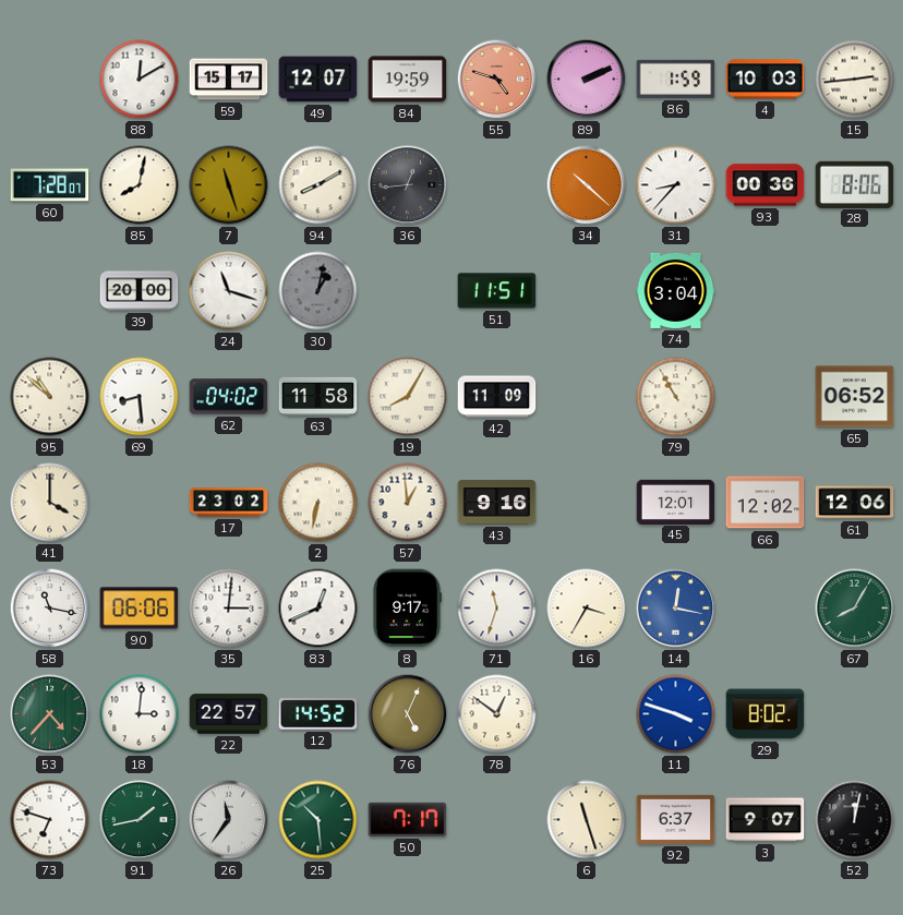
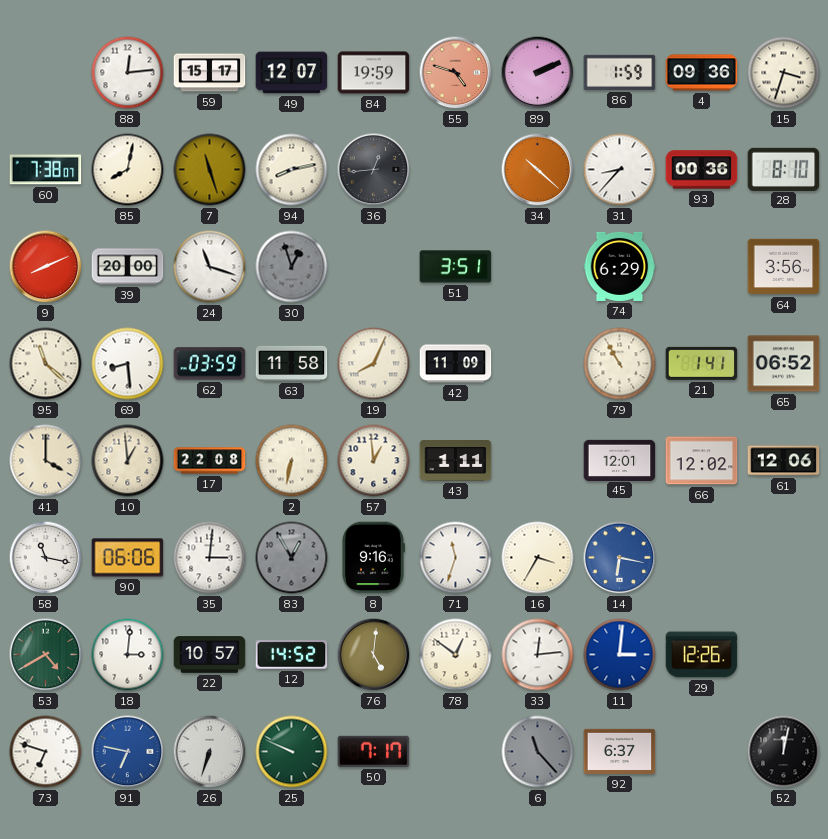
88: 12:10 -> 12:14 (128, 73)
4: 10:03 -> 09:36 (702, 73)
15: 2:44 -> 3:33 (784, 73)
60: 7:28 -> 7:38 (46, 170)
94: 8:10 -> 8:13 (292, 170)
28: 8:06 -> 8:10 (784, 169)
9: none -> 8:11 (46, 267)
30: 1:02 -> 12:57 (292, 267)
51: 11:51 -> 3:51 (456, 267)
74: 3:04 -> 6:29 (620, 266)
64: none -> 3:56 (784, 267)
95: 10:52 -> 11:22 (46, 364)
62: 04:02 -> 03:59 (210, 364)
19: 8:05 -> 8:04 (374, 364)
21: none -> 1:41 (702, 363)
10: none -> 12:59 (128, 461)
17: 23:02 -> 22:08 (210, 461)
43: 9:16 -> 1:11 (456, 461)
83: 12:41 -> 12:55 (292, 558)
83 dial: white -> grey (292, 558)
8: 9:17 -> 9:16 (374, 558)
14: 12:17 -> 6:17 (620, 558)
67: 8:05 -> none (855, 609)
53: 4:37 -> 4:40 (46, 655)
22: 22:57 -> 10:57 (210, 655)
76: 5:04 -> 5:01 (374, 655)
33: none -> 12:14 (538, 655)
11: 3:48 -> 3:01 (620, 655)
29: 8:02 -> 12:26 (702, 655)
91: 1:43 -> 6:47 (128, 752)
91 dial: green -> blue (128, 752)
26: 11:36 -> 6:33 (210, 752)
25: 10:29 -> 9:49 (292, 752)
6: 11:27 -> 11:23 (538, 752)
6 dial: cream -> grey (538, 752)
3: 9:07 -> none (766, 820)
